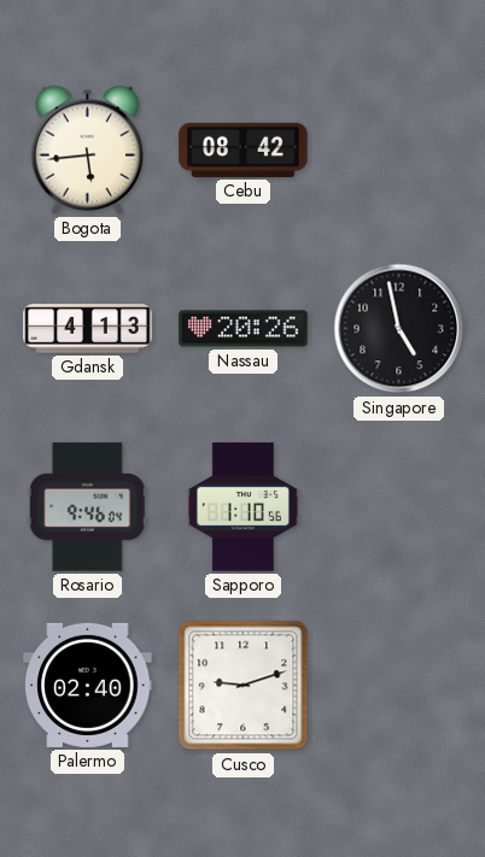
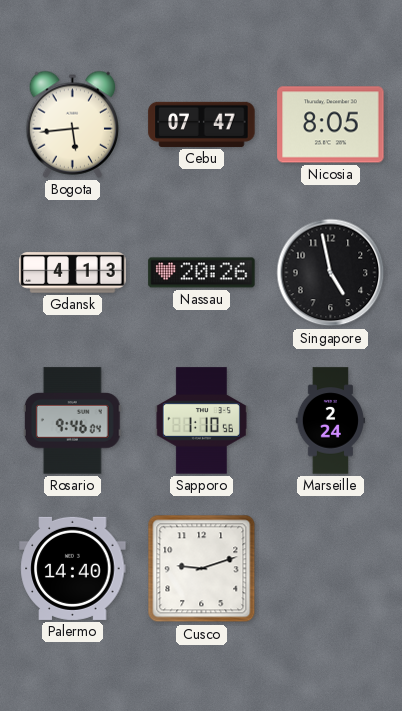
Cebu: 08:42 -> 07:47 (202, 124)
Nicosia: none -> 8:05 (331, 125)
Marseille: none -> 2:24 (331, 421)
Palermo: 02:40 -> 14:40 (73, 568)
